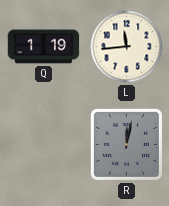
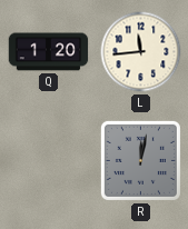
Q: 1:19 -> 1:20 (49, 52)
